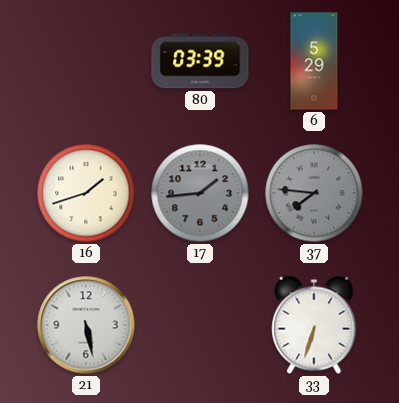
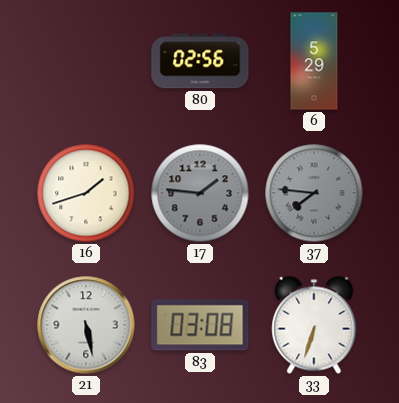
80: 03:39 -> 02:56 (200, 61)
17: 1:44 -> 1:46 (200, 193)
83: none -> 03:08 (200, 325)
